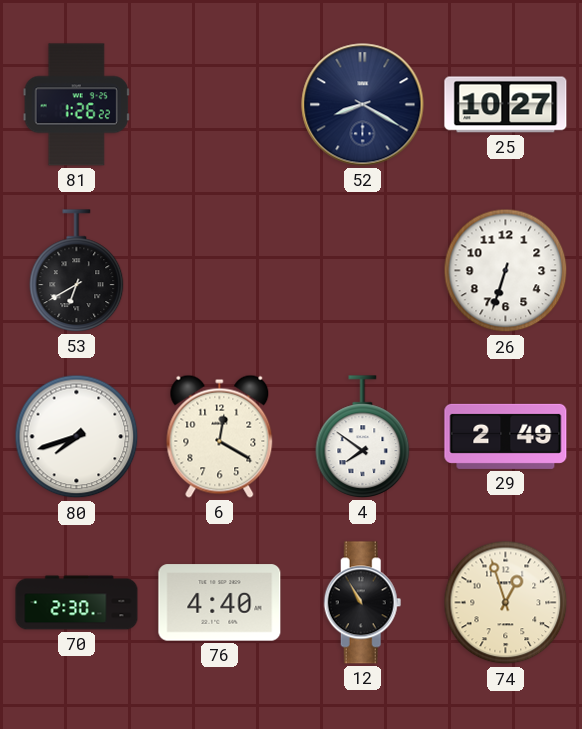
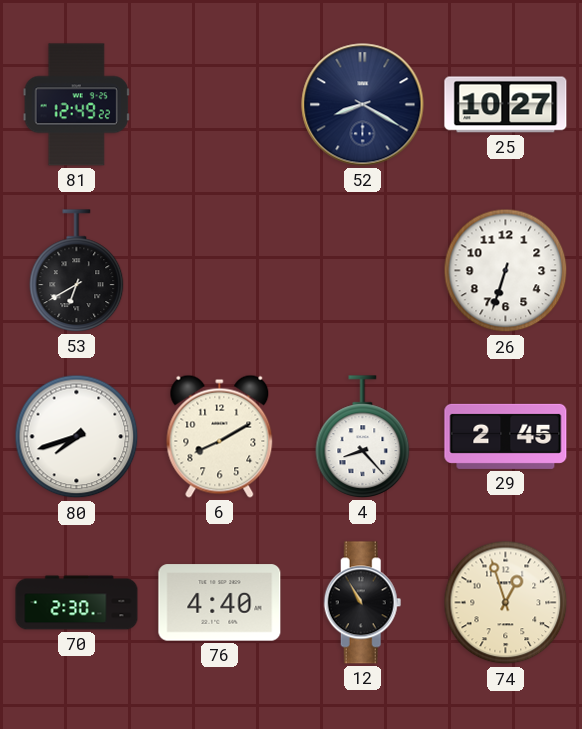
81: 1:26 -> 12:49 (76, 105)
6: 12:20 -> 8:10 (220, 436)
4: 7:51 -> 8:23 (363, 437)
29: 2:49 -> 2:45 (506, 436)
